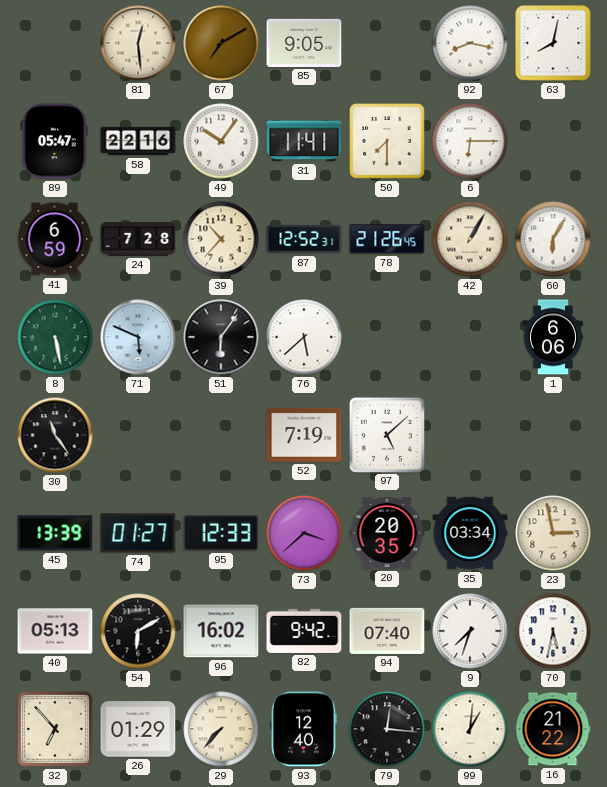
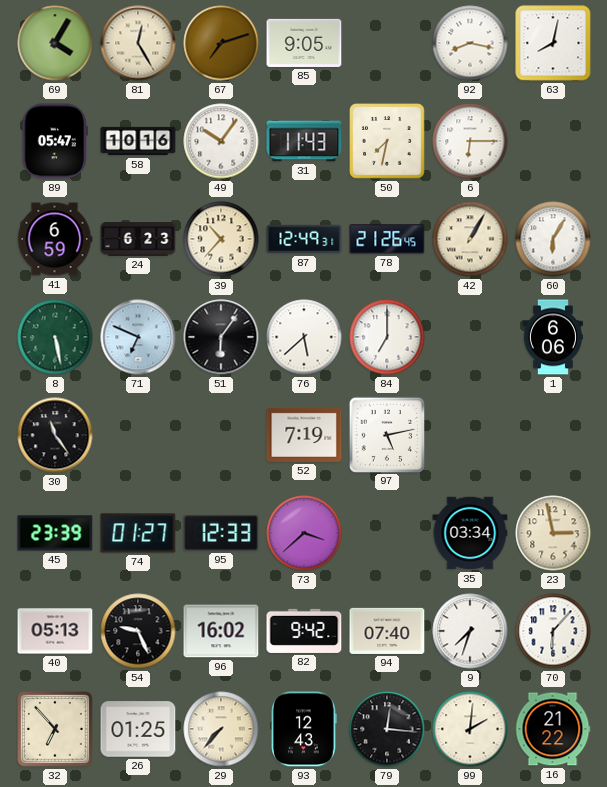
69: none -> 4:05 (55, 43)
81: 12:29 -> 12:25 (138, 43)
67: 7:10 -> 7:12 (221, 43)
58: 22:16 -> 10:16 (138, 141)
31: 11:41 -> 11:43 (304, 141)
50: 7:30 -> 7:32 (388, 142)
24: 7:28 -> 6:23 (138, 239)
87: 12:52 -> 12:49 (304, 239)
71: 5:49 -> 6:49 (138, 337)
84: none -> 7:00 (387, 337)
97: 5:08 -> 5:13 (386, 434)
45: 13:39 -> 23:39 (55, 533)
20: 20:35 -> none (387, 534)
54: 6:10 -> 9:26 (138, 631)
70: 5:32 -> 6:07 (553, 631)
26: 01:29 -> 01:25 (138, 729)
93: 12:40 -> 12:43 (304, 729)
99: 1:01 -> 2:01 (470, 729)
